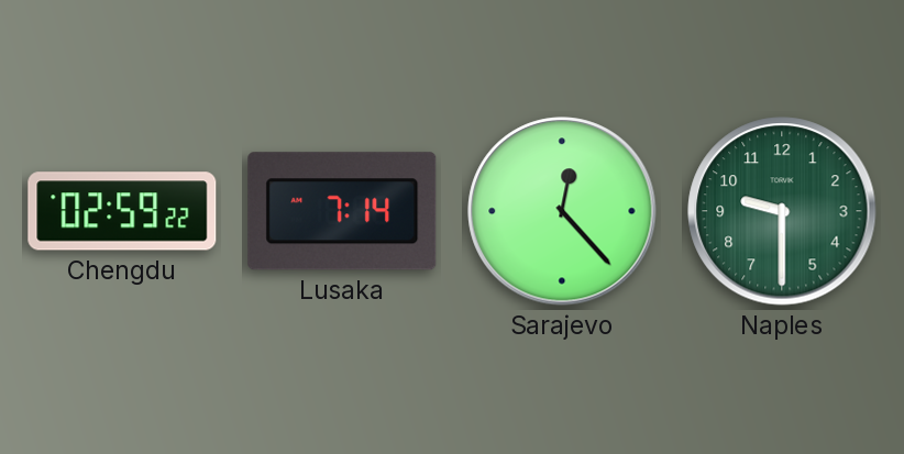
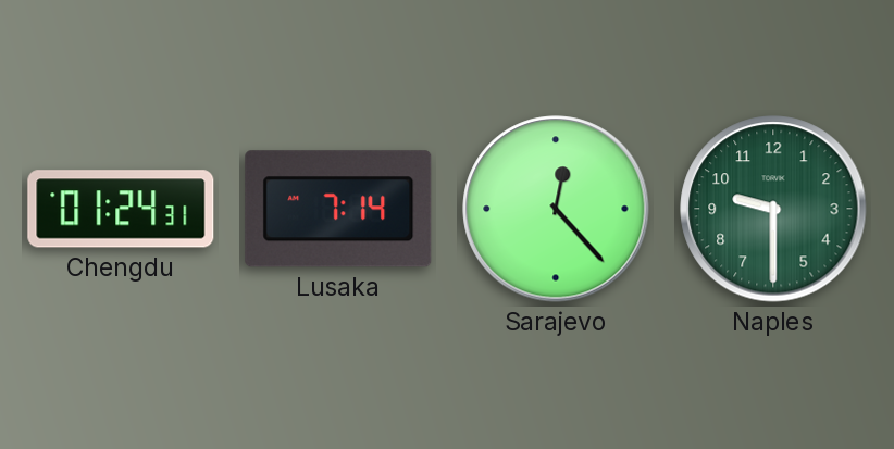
Chengdu: 02:59 -> 01:24 (121, 209)
